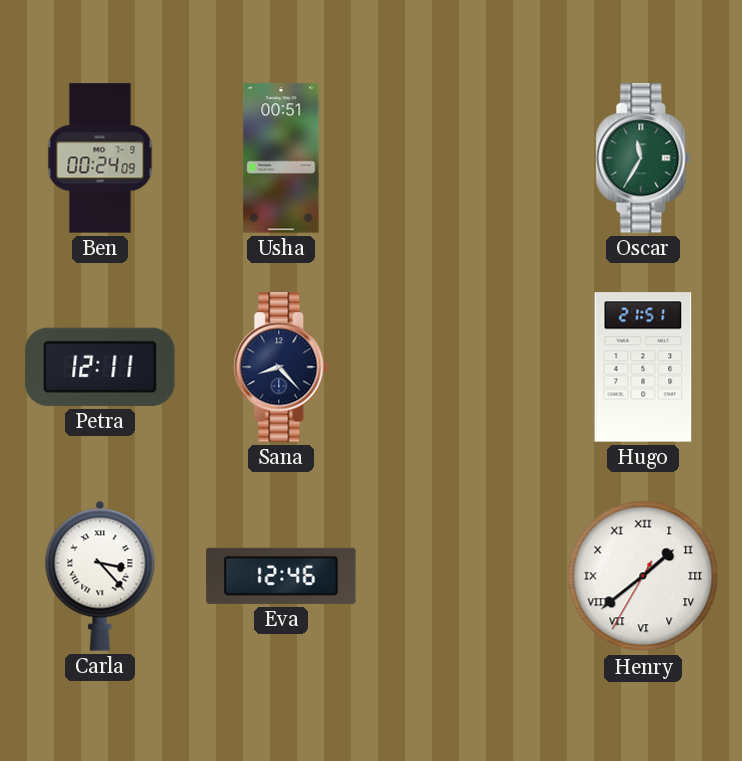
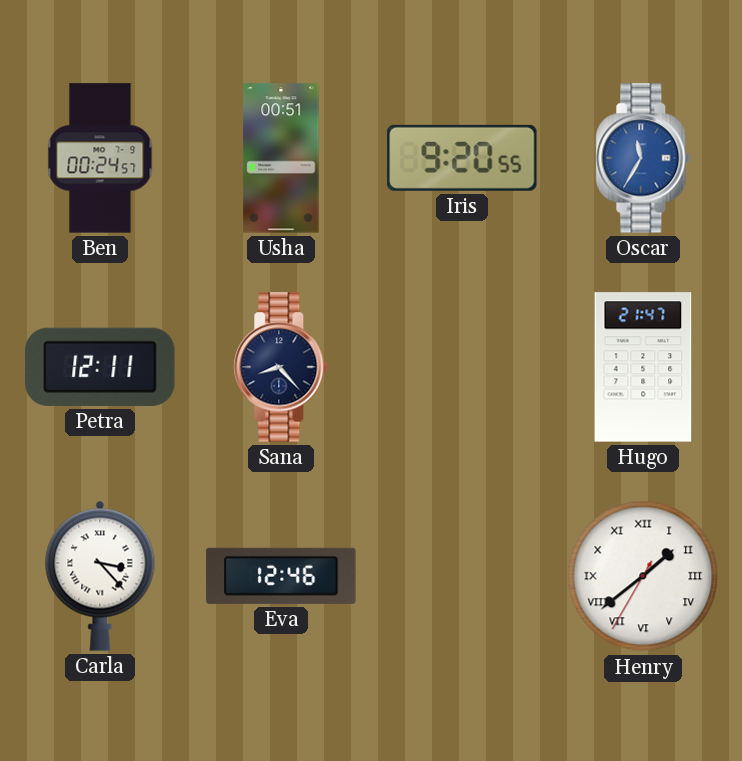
Ben: 00:24:09 -> 00:24:57 (100, 158)
Iris: none -> 9:20 (462, 158)
Oscar dial: green -> blue (643, 158)
Hugo: 21:51 -> 21:47 (643, 367)
